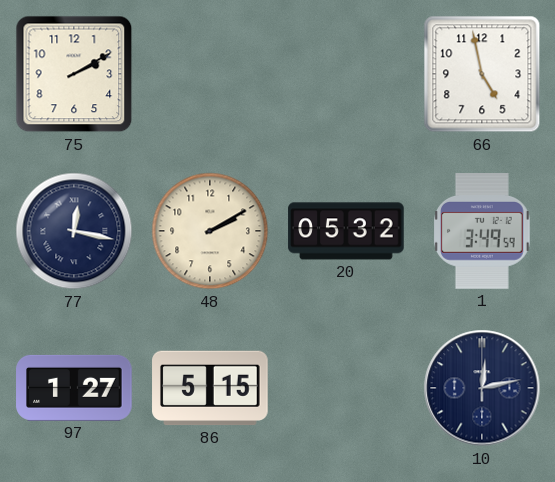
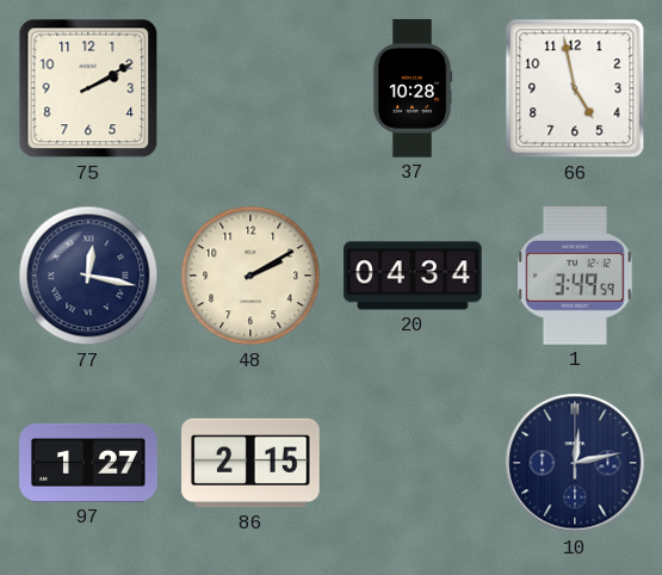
37: none -> 10:28 (413, 88)
20: 05:32 -> 04:34 (413, 276)
86: 5:15 -> 2:15 (250, 463)
